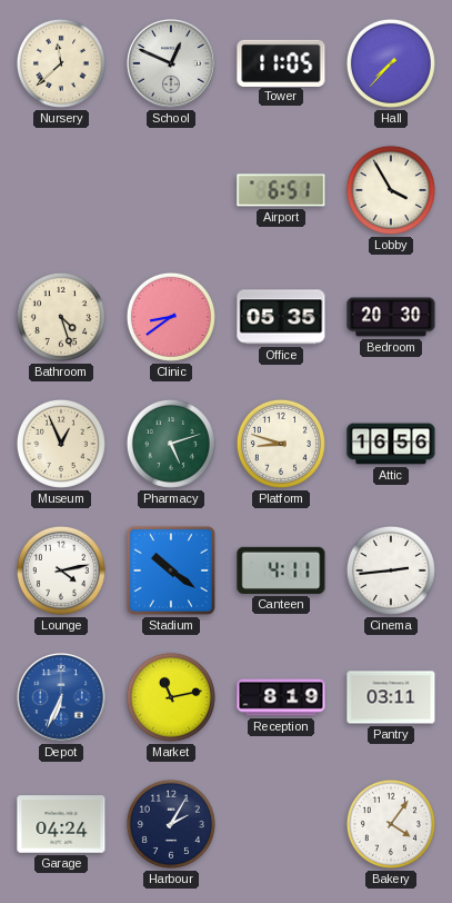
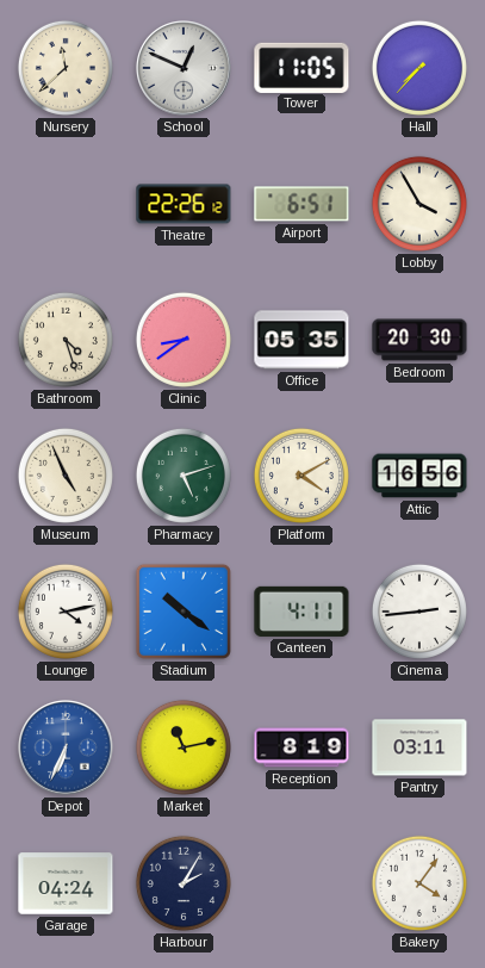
Theatre: none -> 22:26 (184, 204)
Museum: 12:56 -> 4:56 (66, 476)
Platform: 8:48 -> 4:10 (301, 476)
